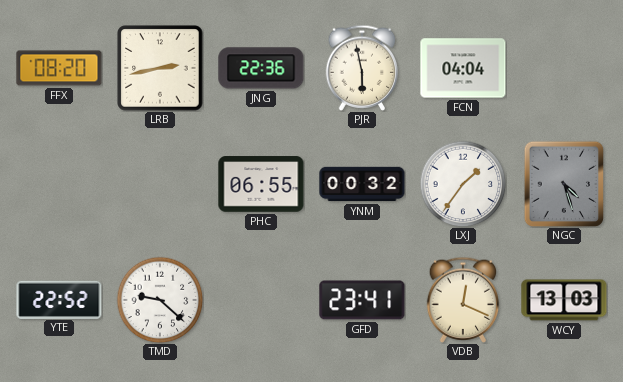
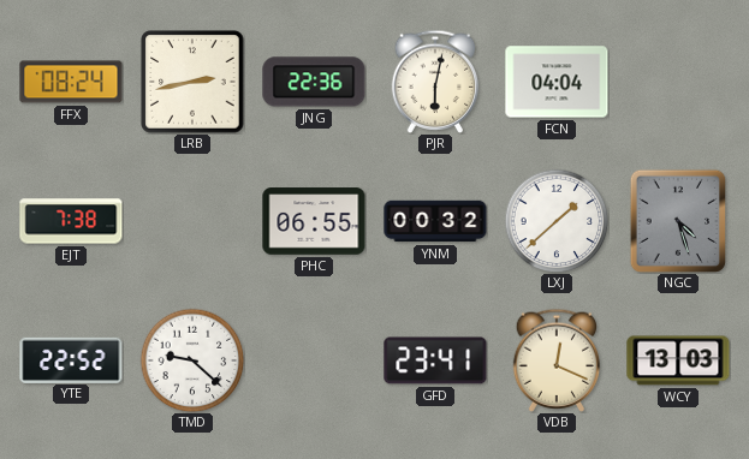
FFX: 08:20 -> 08:24 (71, 82)
PJR: 5:58 -> 6:02 (435, 82)
EJT: none -> 7:38 (71, 221)
LXJ: 1:36 -> 1:38 (557, 221)
